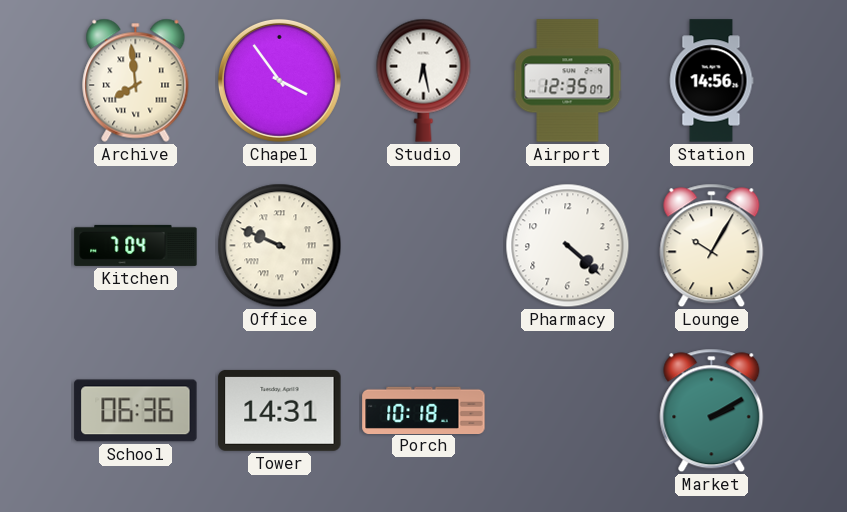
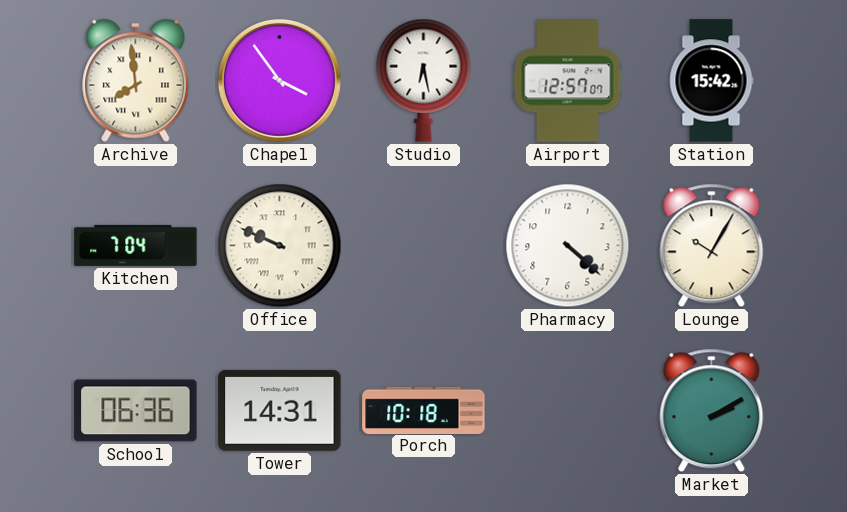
Airport: 12:35 -> 12:57 (568, 81)
Station: 14:56 -> 15:42 (711, 81)
